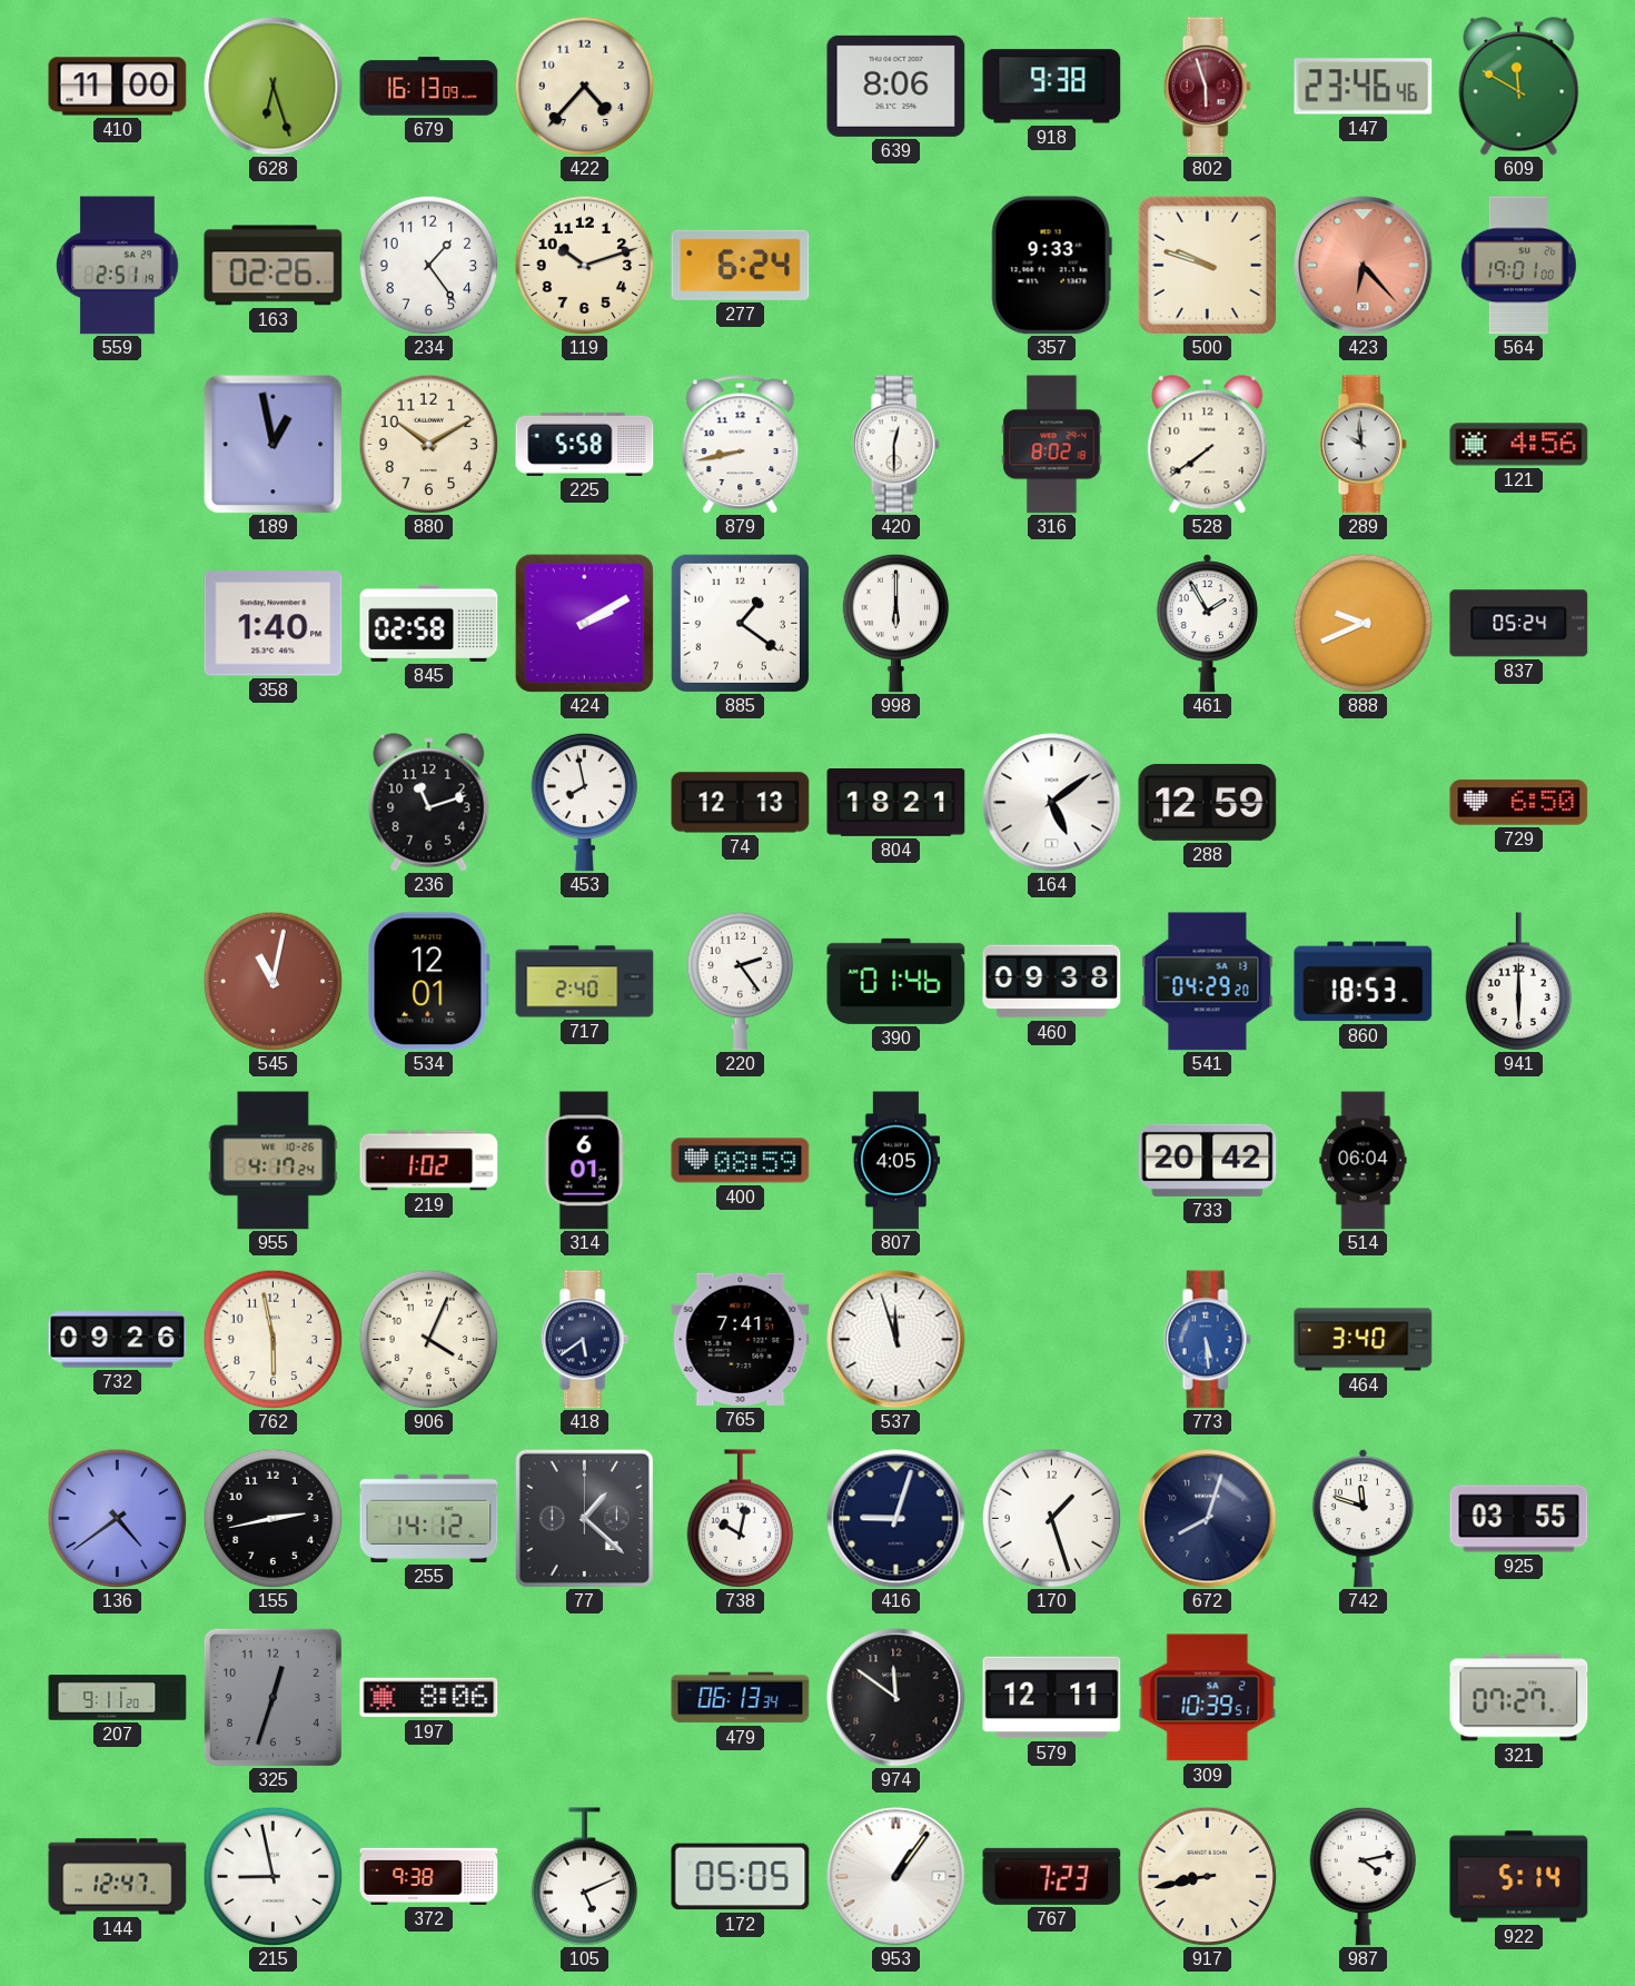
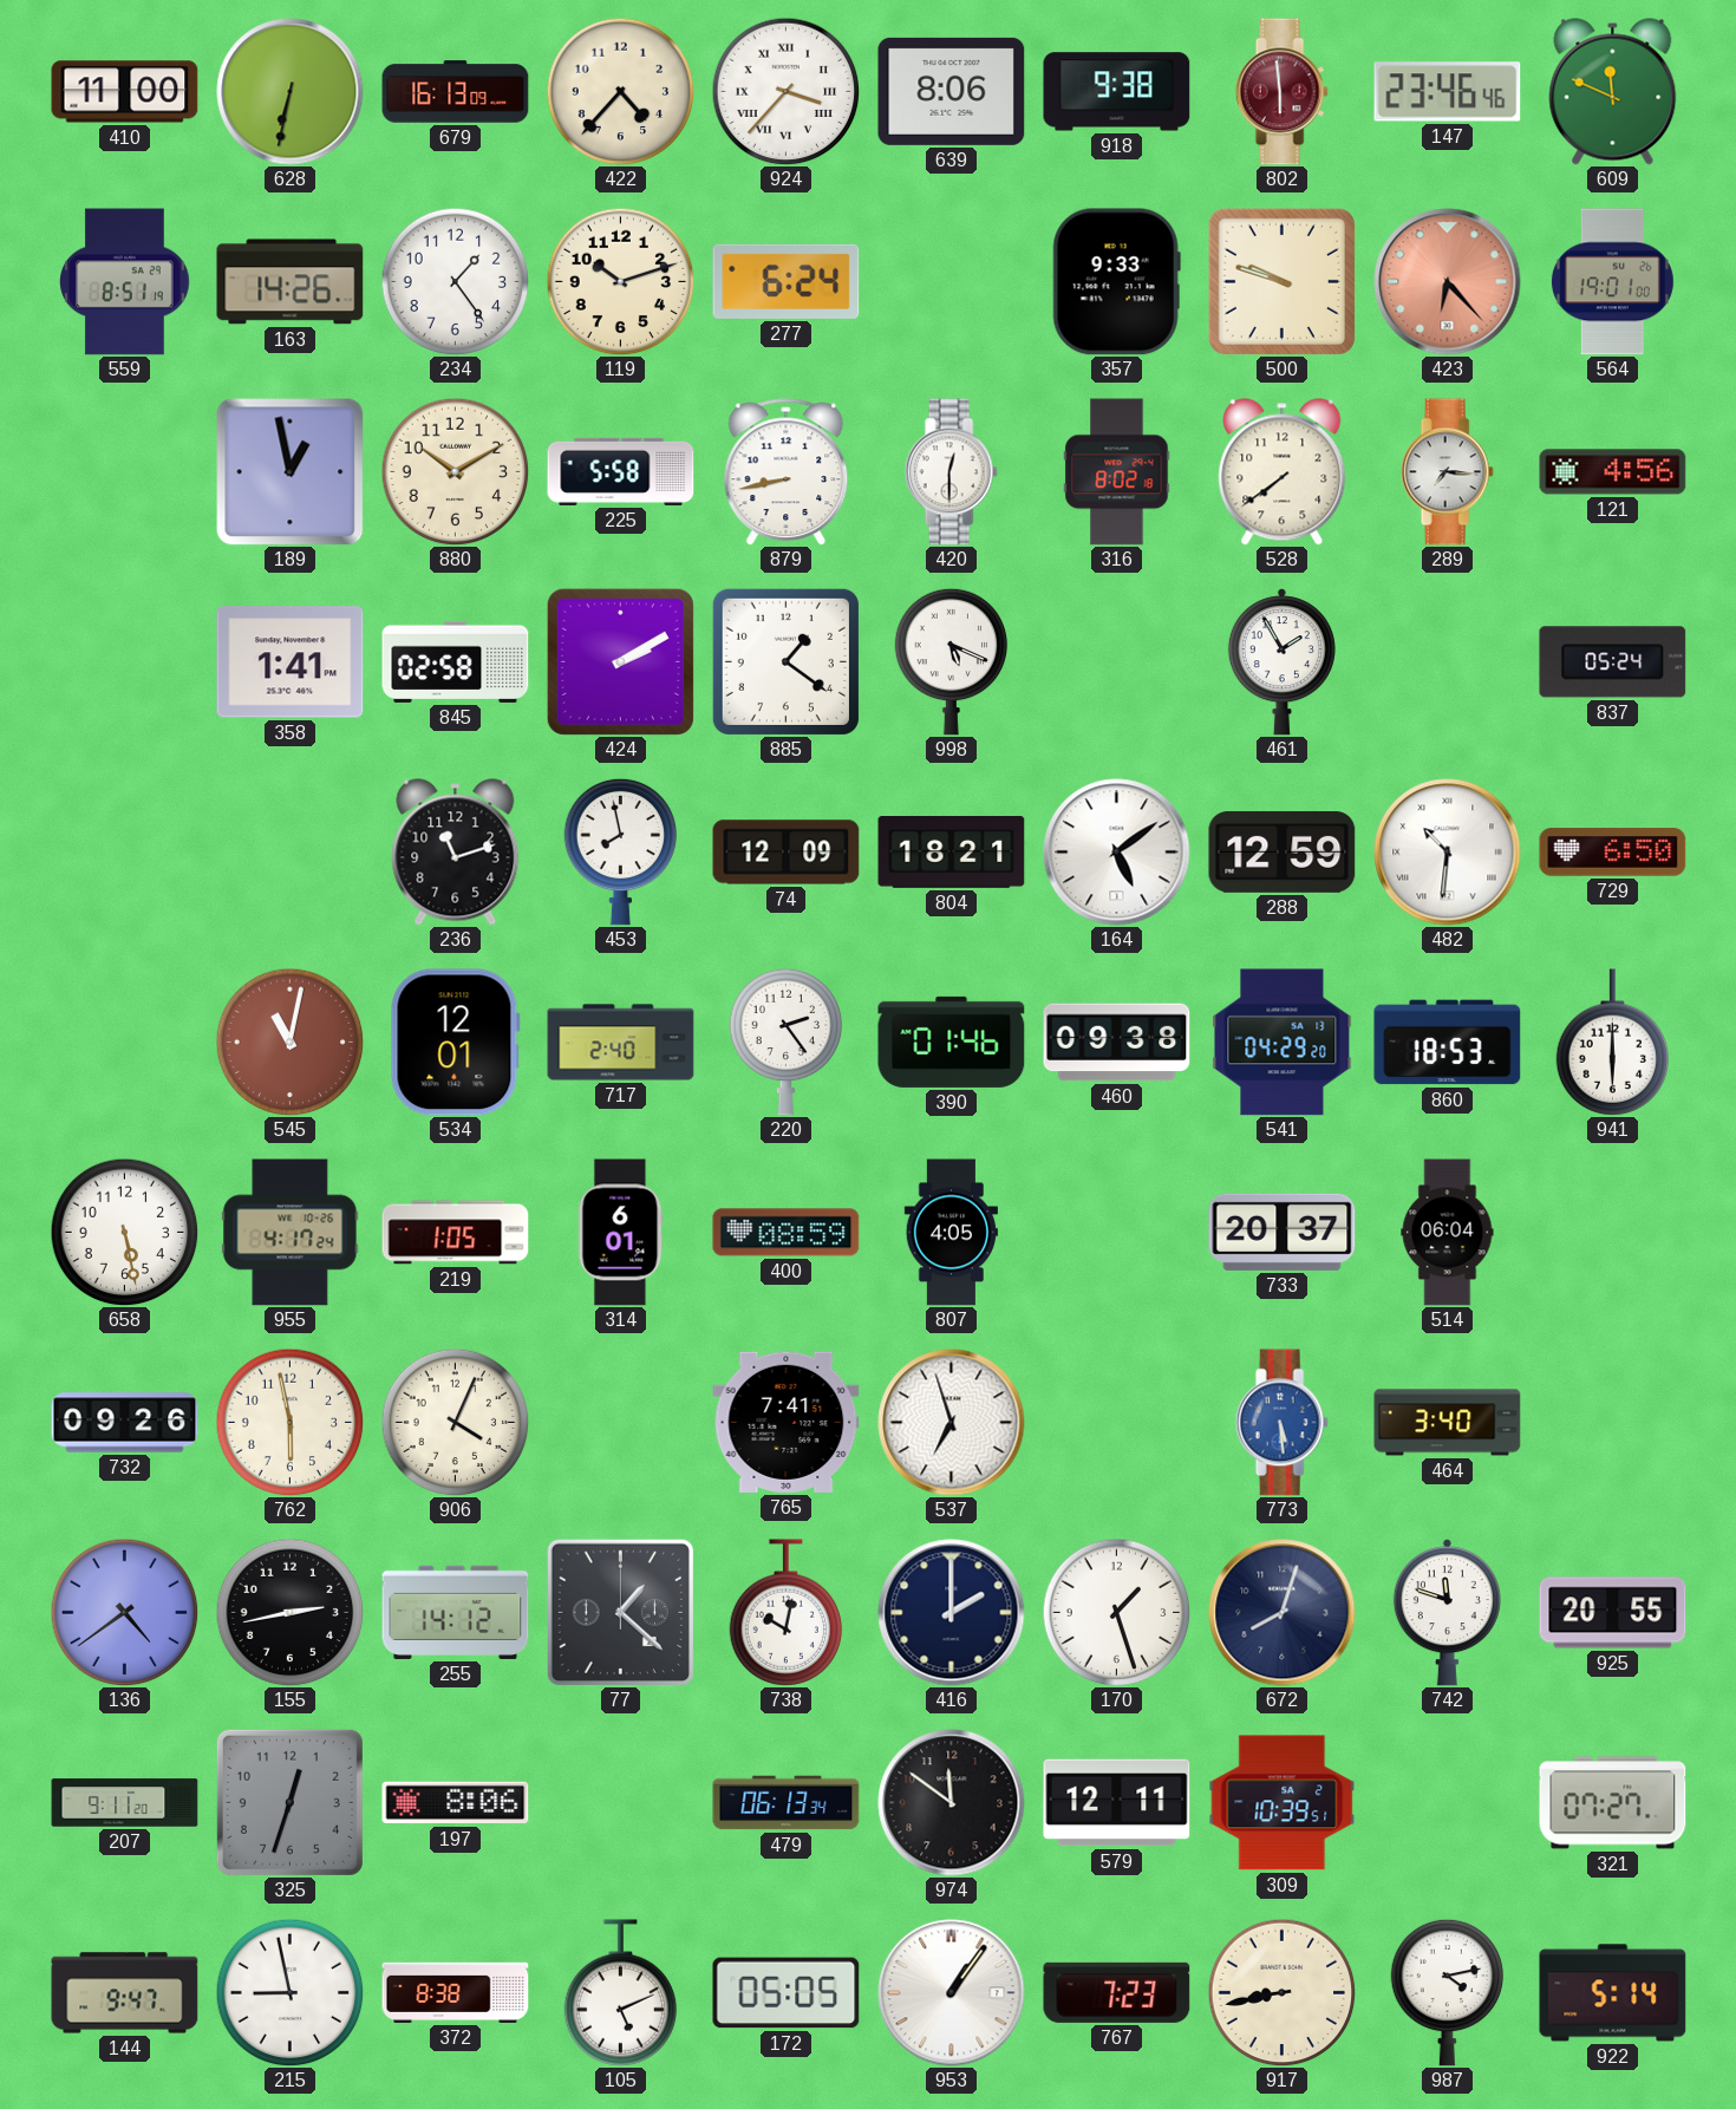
628: 6:27 -> 6:32 (291, 92)
924: none -> 3:37 (785, 91)
802: 5:57 -> 5:59 (1281, 92)
609: 11:50 -> 11:49 (1613, 92)
559: 2:51 -> 8:51 (125, 282)
163: 02:26 -> 14:26 (291, 282)
289: 9:59 -> 7:16 (1447, 472)
358: 1:40 -> 1:41 (291, 662)
998: 6:00 -> 5:19 (952, 661)
888: 9:41 -> none (1362, 623)
74: 12:13 -> 12:09 (787, 853)
482: none -> 10:31 (1448, 853)
658: none -> 5:28 (124, 1232)
219: 1:02 -> 1:05 (456, 1233)
733: 20:42 -> 20:37 (1283, 1232)
418: 5:39 -> none (584, 1340)
537: 11:57 -> 6:57 (952, 1423)
416: 9:03 -> 2:00 (952, 1613)
925: 03:55 -> 20:55 (1613, 1613)
144: 12:47 -> 9:47 (125, 1993)
372: 9:38 -> 8:38 (456, 1992)
